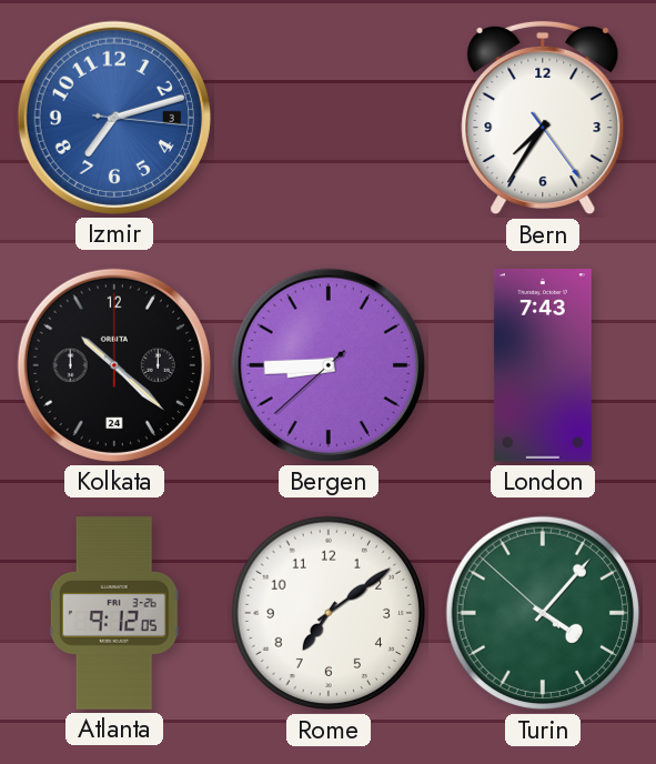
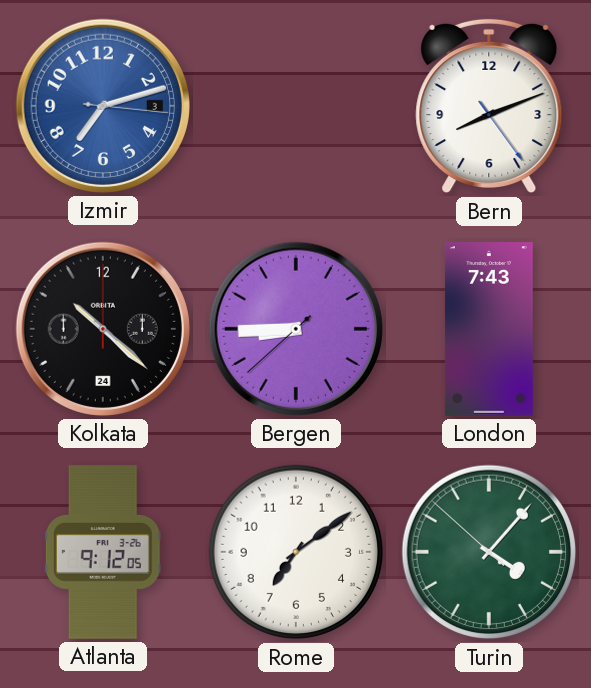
Bern: 7:35 -> 8:11 (489, 106)
